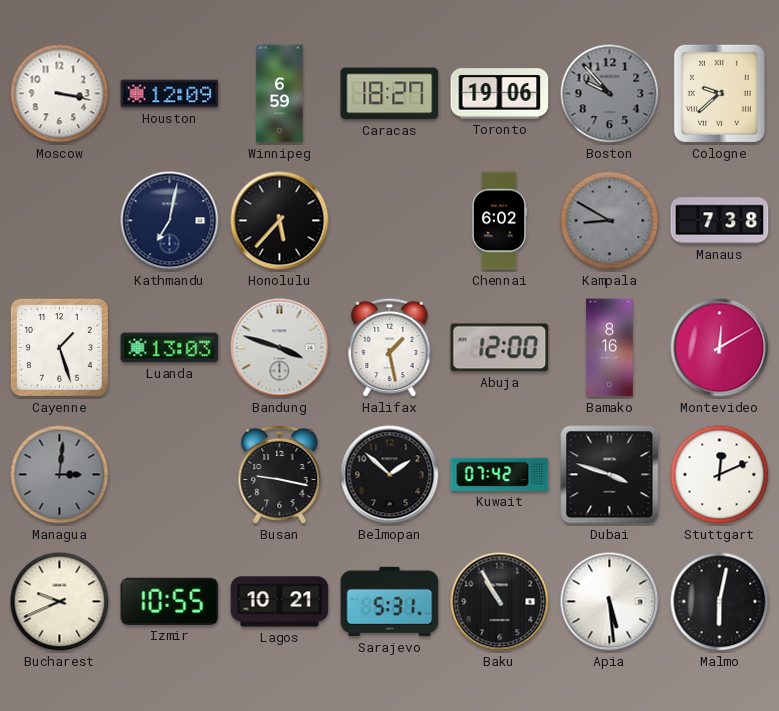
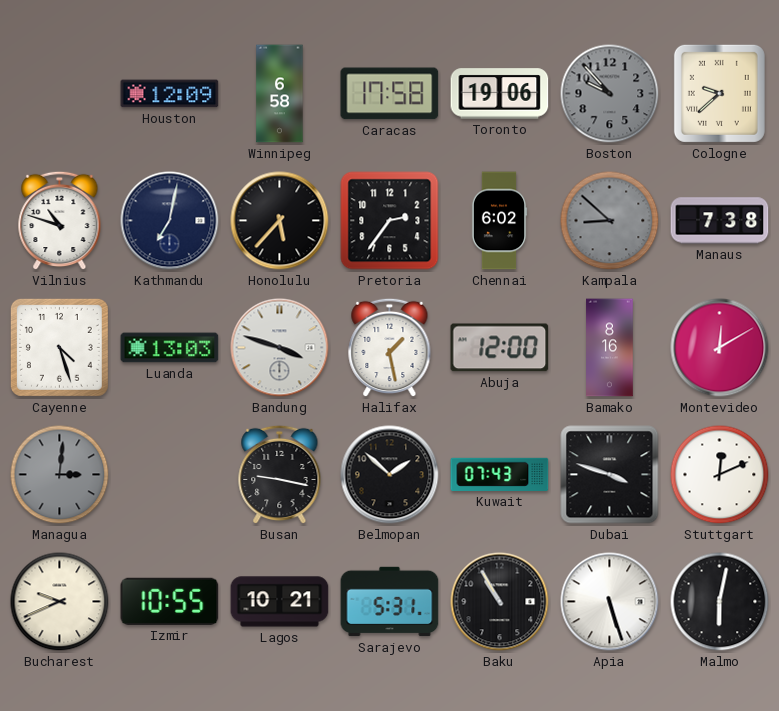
Moscow: 3:17 -> none (60, 94)
Winnipeg: 6:59 -> 6:58 (280, 94)
Caracas: 18:27 -> 17:58 (390, 94)
Vilnius: none -> 10:48 (60, 221)
Pretoria: none -> 2:36 (390, 221)
Kampala: 8:50 -> 8:52 (610, 221)
Cayenne: 1:27 -> 4:27 (59, 347)
Kuwait: 07:42 -> 07:43 (500, 474)
Apia: 5:29 -> 5:27 (610, 602)
